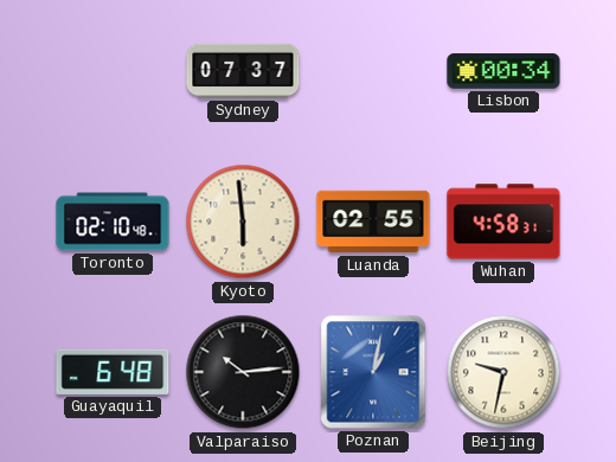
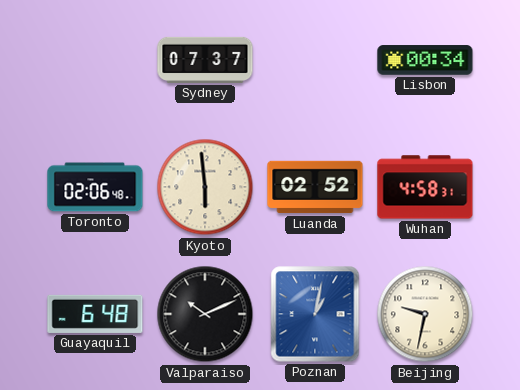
Toronto: 02:10 -> 02:06 (95, 187)
Luanda: 02:55 -> 02:52 (315, 187)
Valparaiso: 10:14 -> 10:11 (205, 314)
